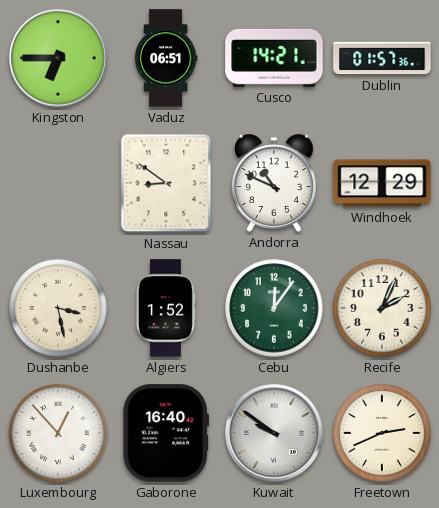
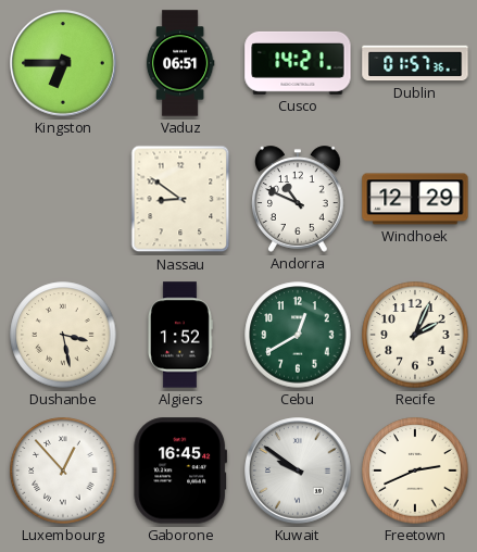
Cebu: 12:06 -> 12:40 (298, 335)
Gaborone: 16:40 -> 16:45 (180, 471)
